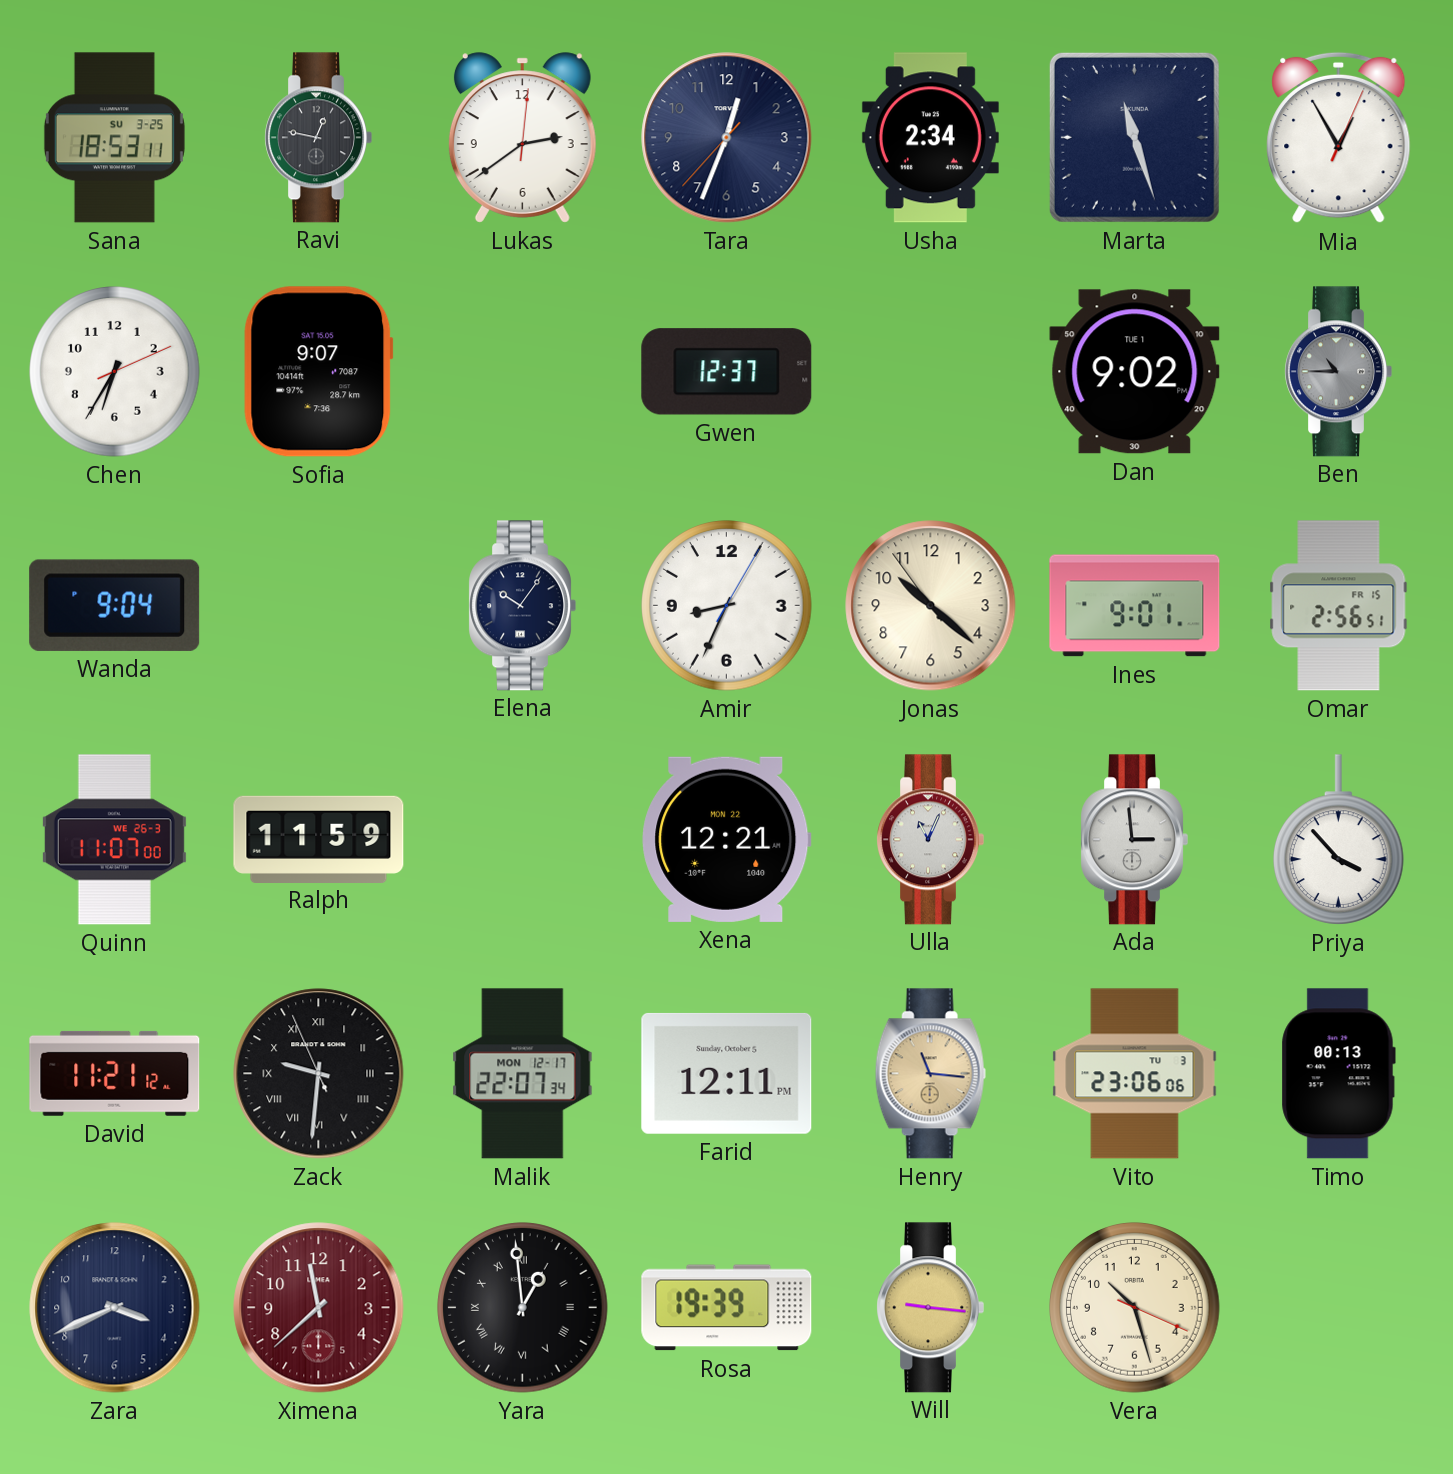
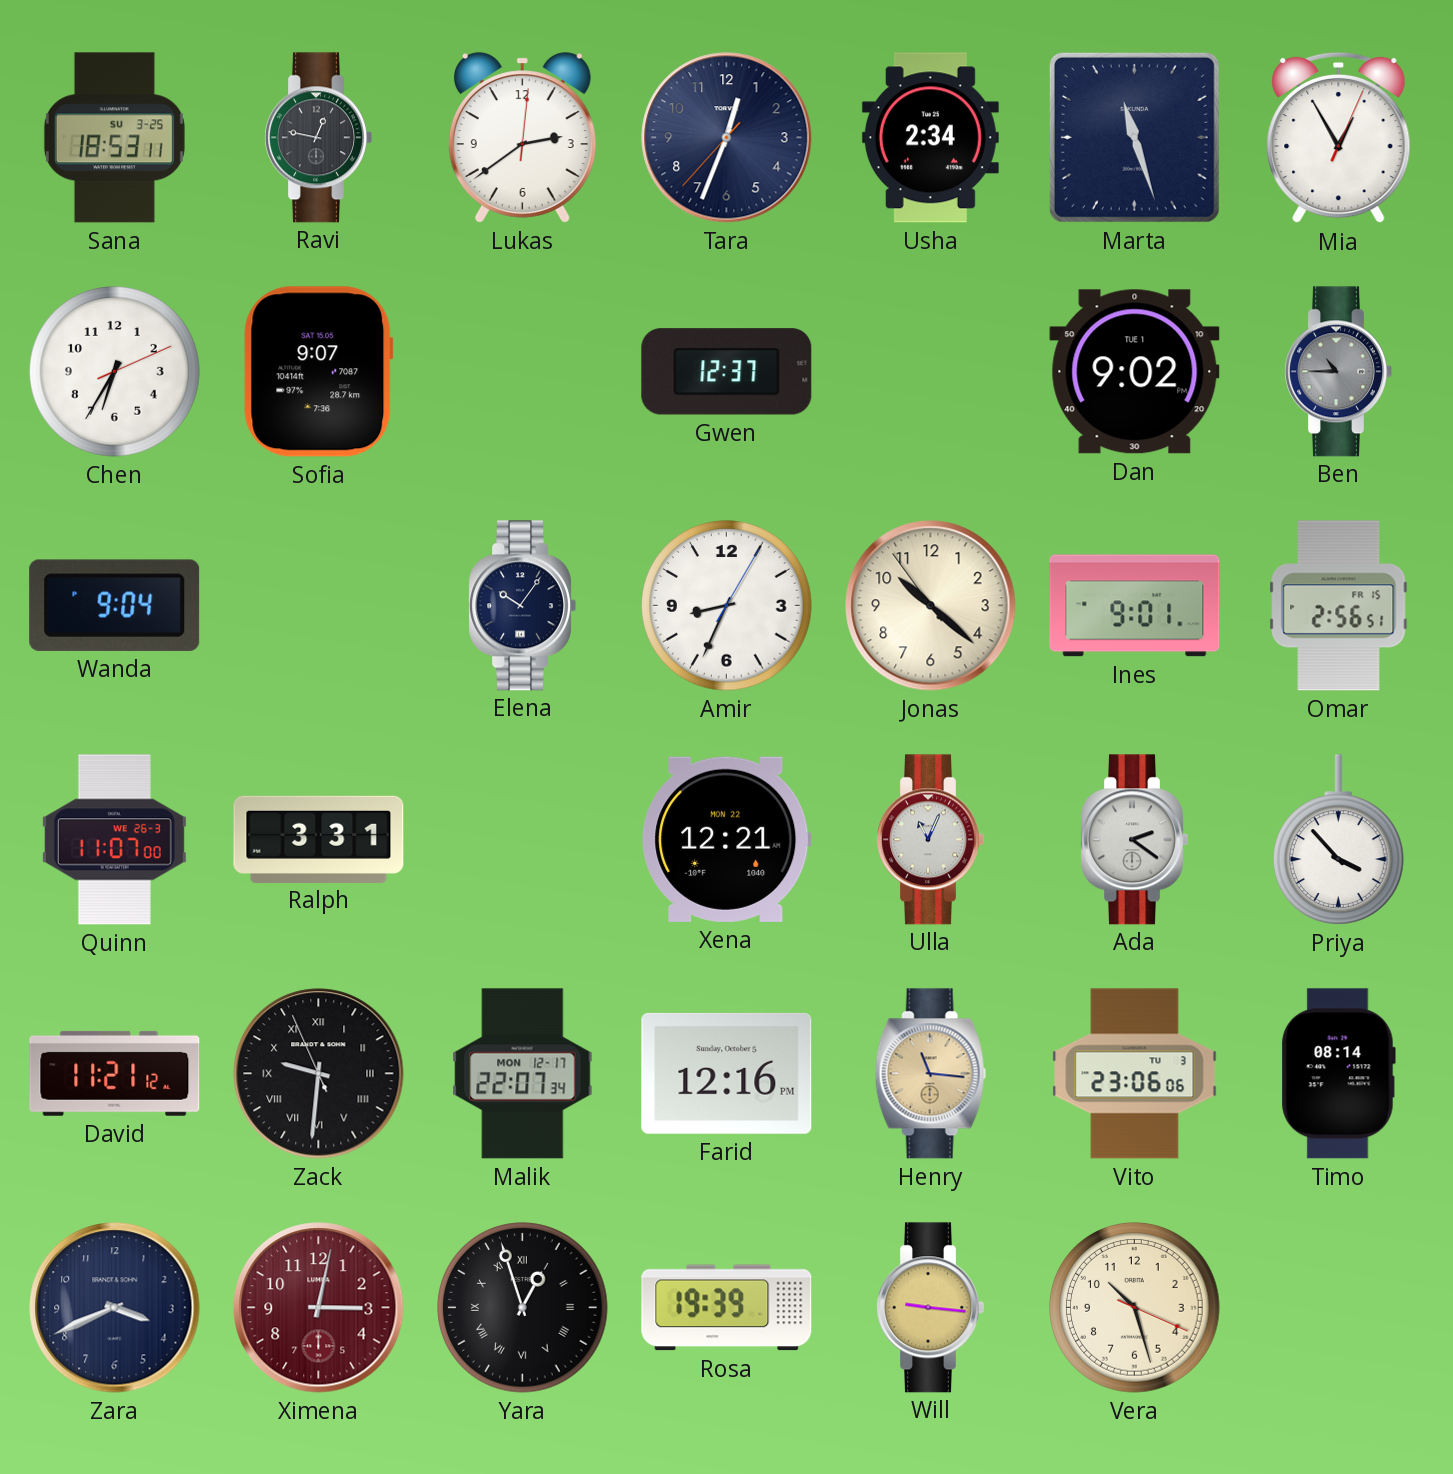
Ralph: 11:59 -> 3:31 (319, 839)
Ada: 2:59 -> 2:21 (1134, 840)
Farid: 12:11 -> 12:16 (727, 1073)
Timo: 00:13 -> 08:14 (1338, 1074)
Ximena: 11:38 -> 3:02 (319, 1308)
Yara: 12:59 -> 12:57 (523, 1308)
